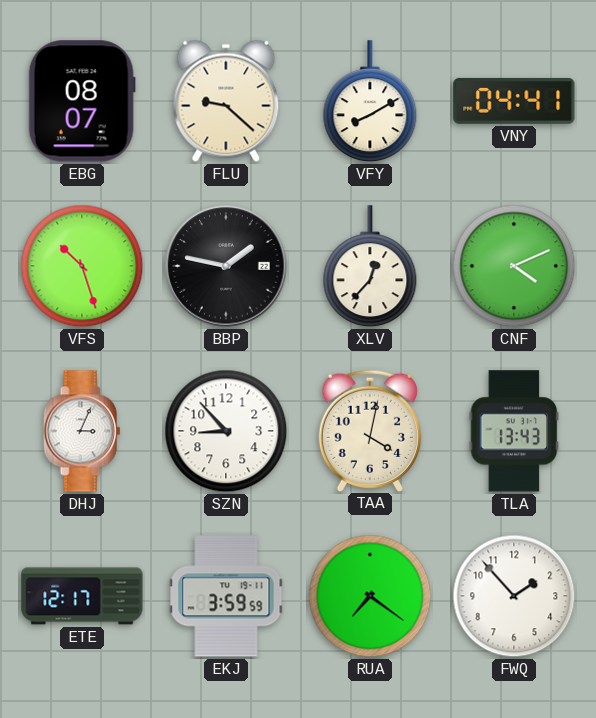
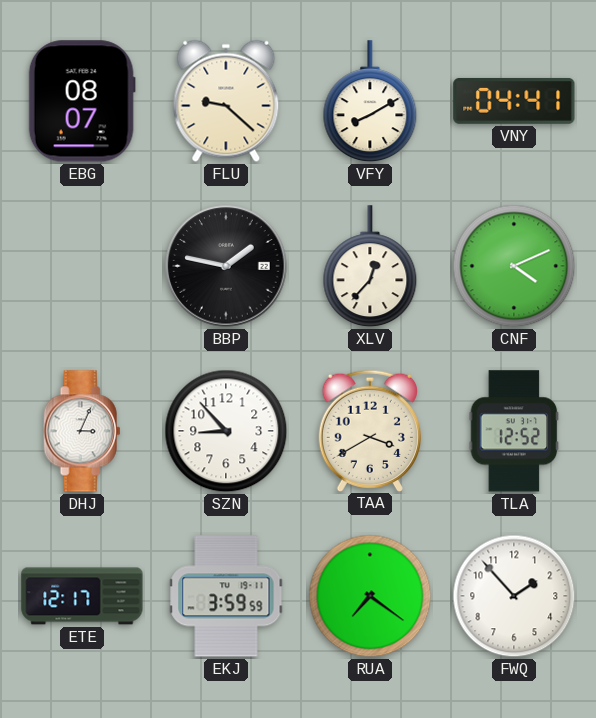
VFS: 10:27 -> none (82, 266)
TAA: 4:02 -> 3:40 (369, 430)
TLA: 13:43 -> 12:52 (514, 431)
